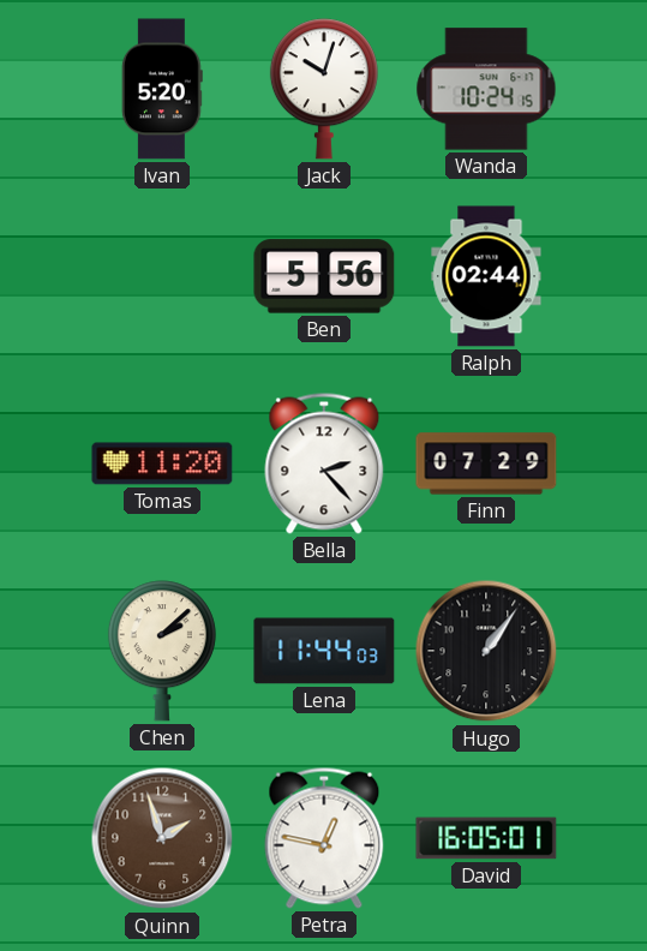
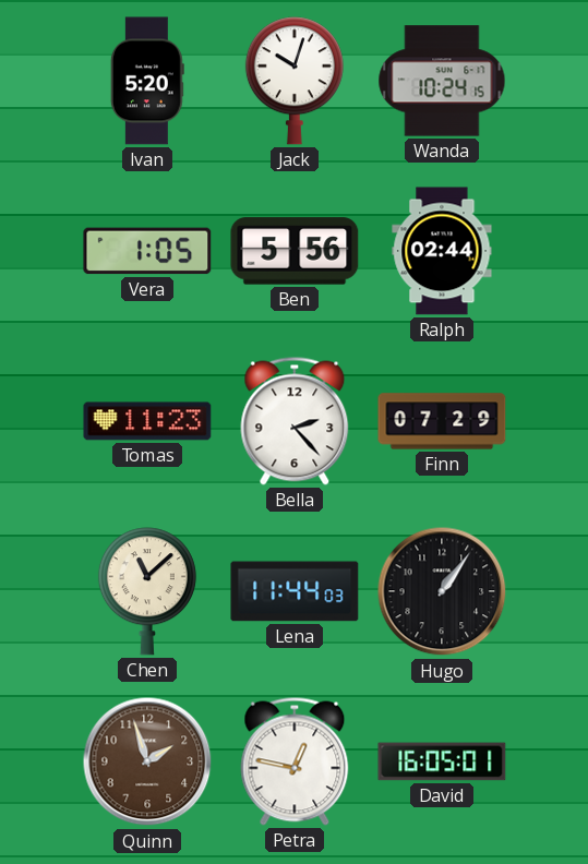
Vera: none -> 1:05 (147, 251)
Tomas: 11:20 -> 11:23 (147, 421)
Chen: 2:08 -> 11:08 (147, 591)
